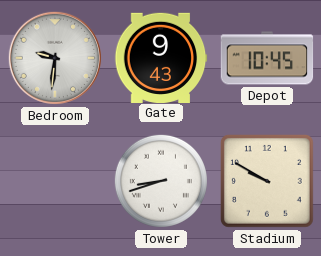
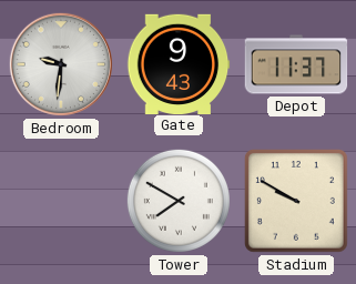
Depot: 10:45 -> 11:37 (296, 64)
Tower: 8:42 -> 7:50 (179, 201)
